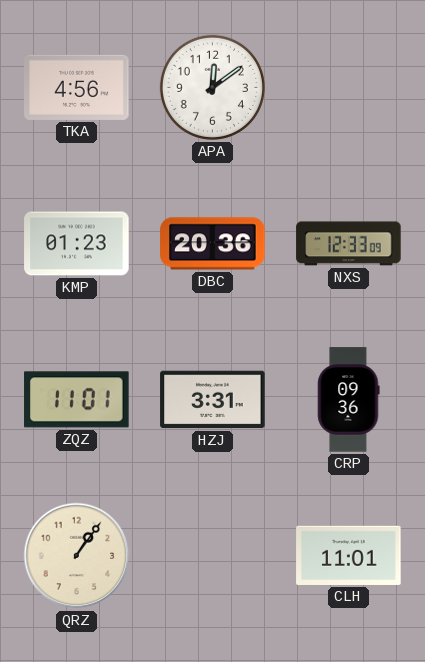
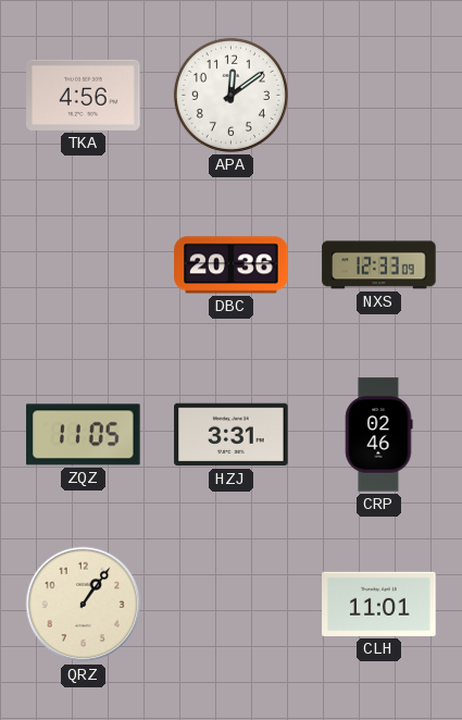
KMP: 01:23 -> none (77, 244)
ZQZ: 11:01 -> 11:05 (84, 435)
CRP: 09:36 -> 02:46 (379, 435)
